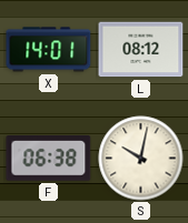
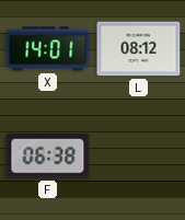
S: 10:02 -> none (141, 159)
